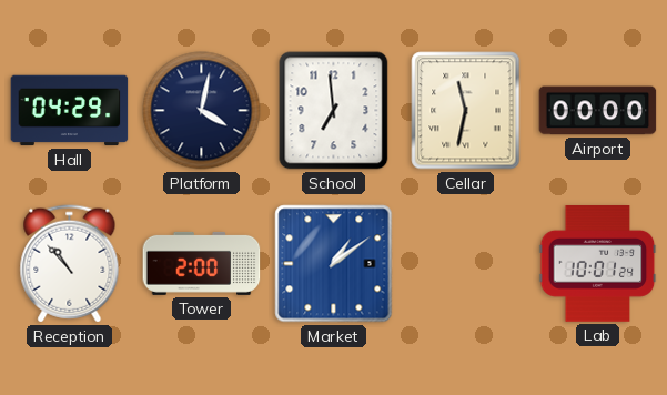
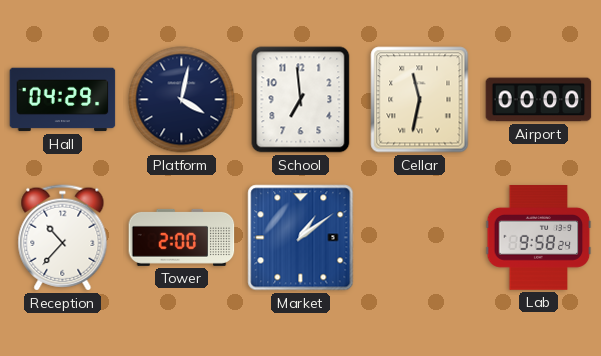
Reception: 10:53 -> 10:37 (63, 238)
Lab: 10:01 -> 9:58 (539, 238)
